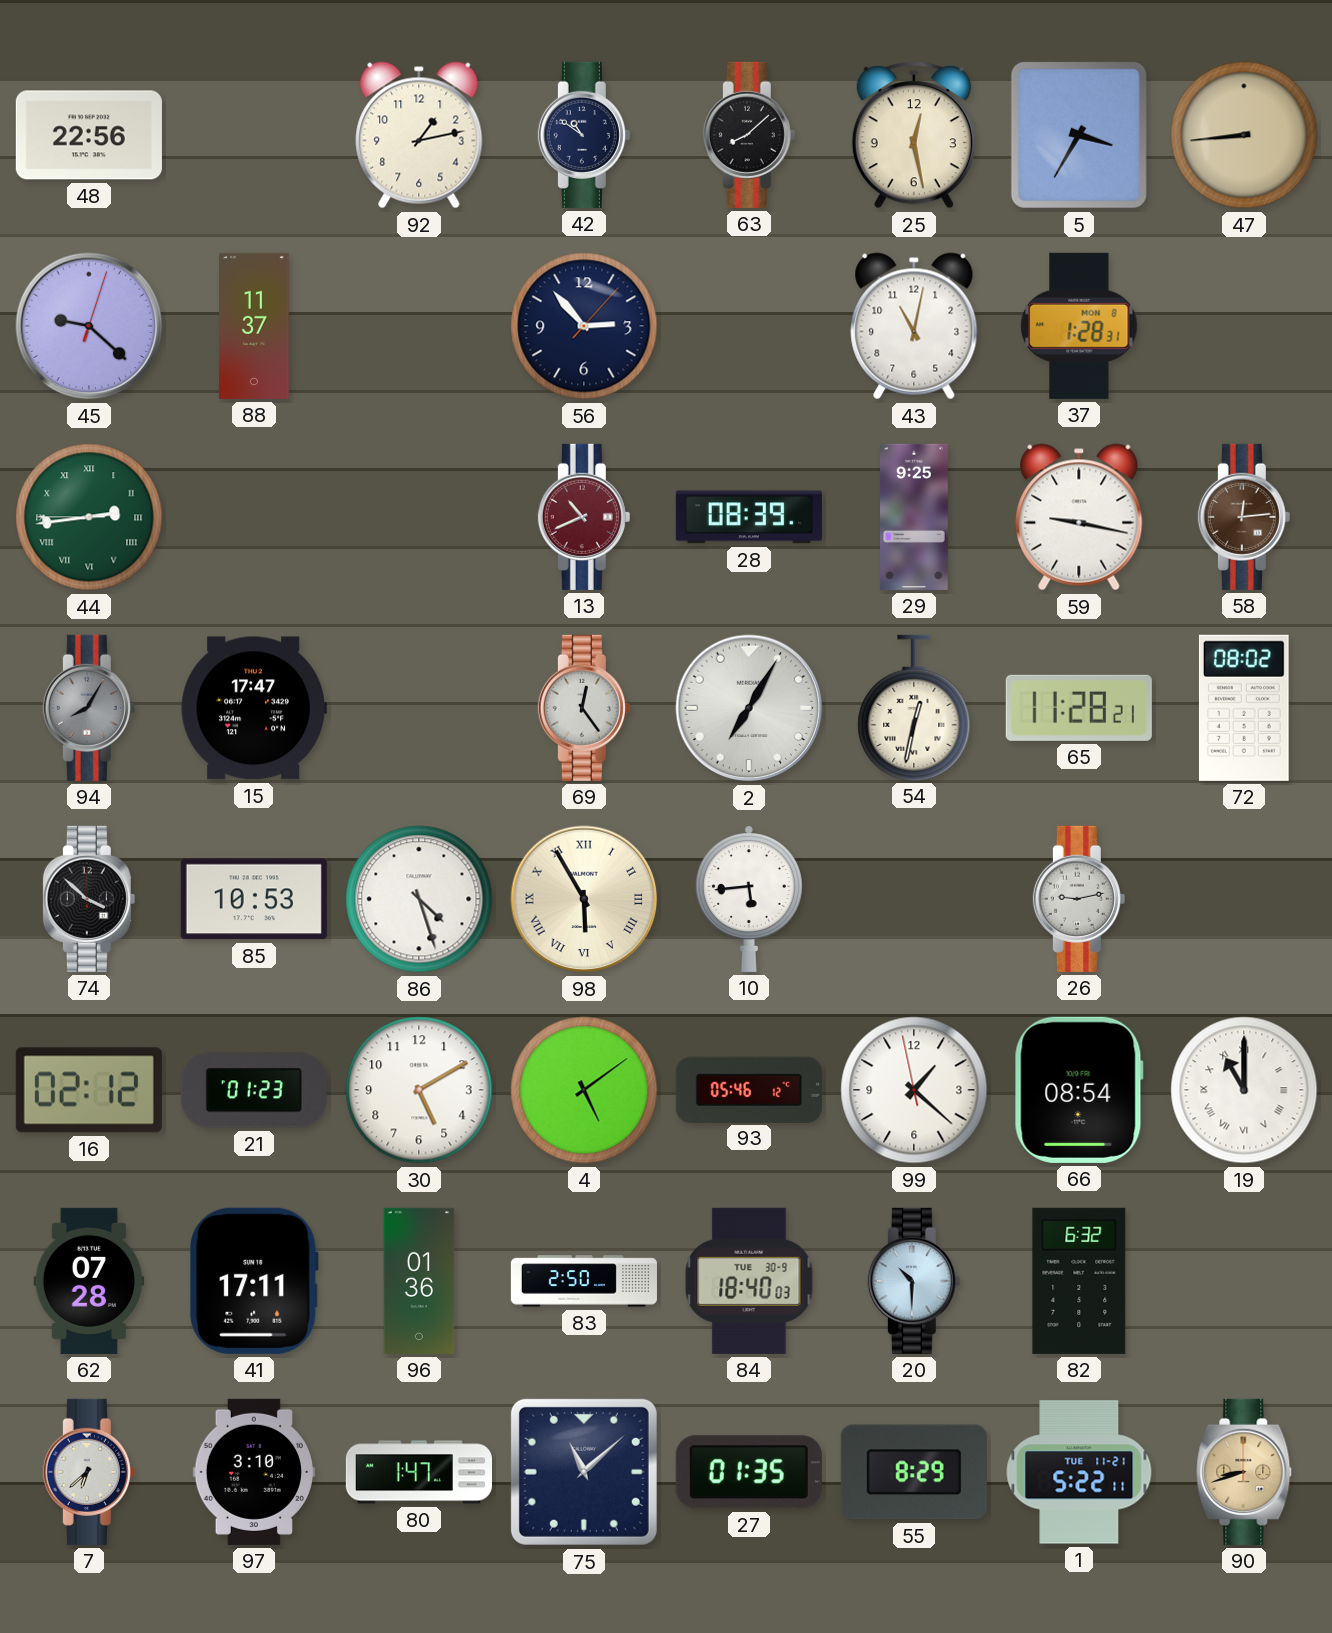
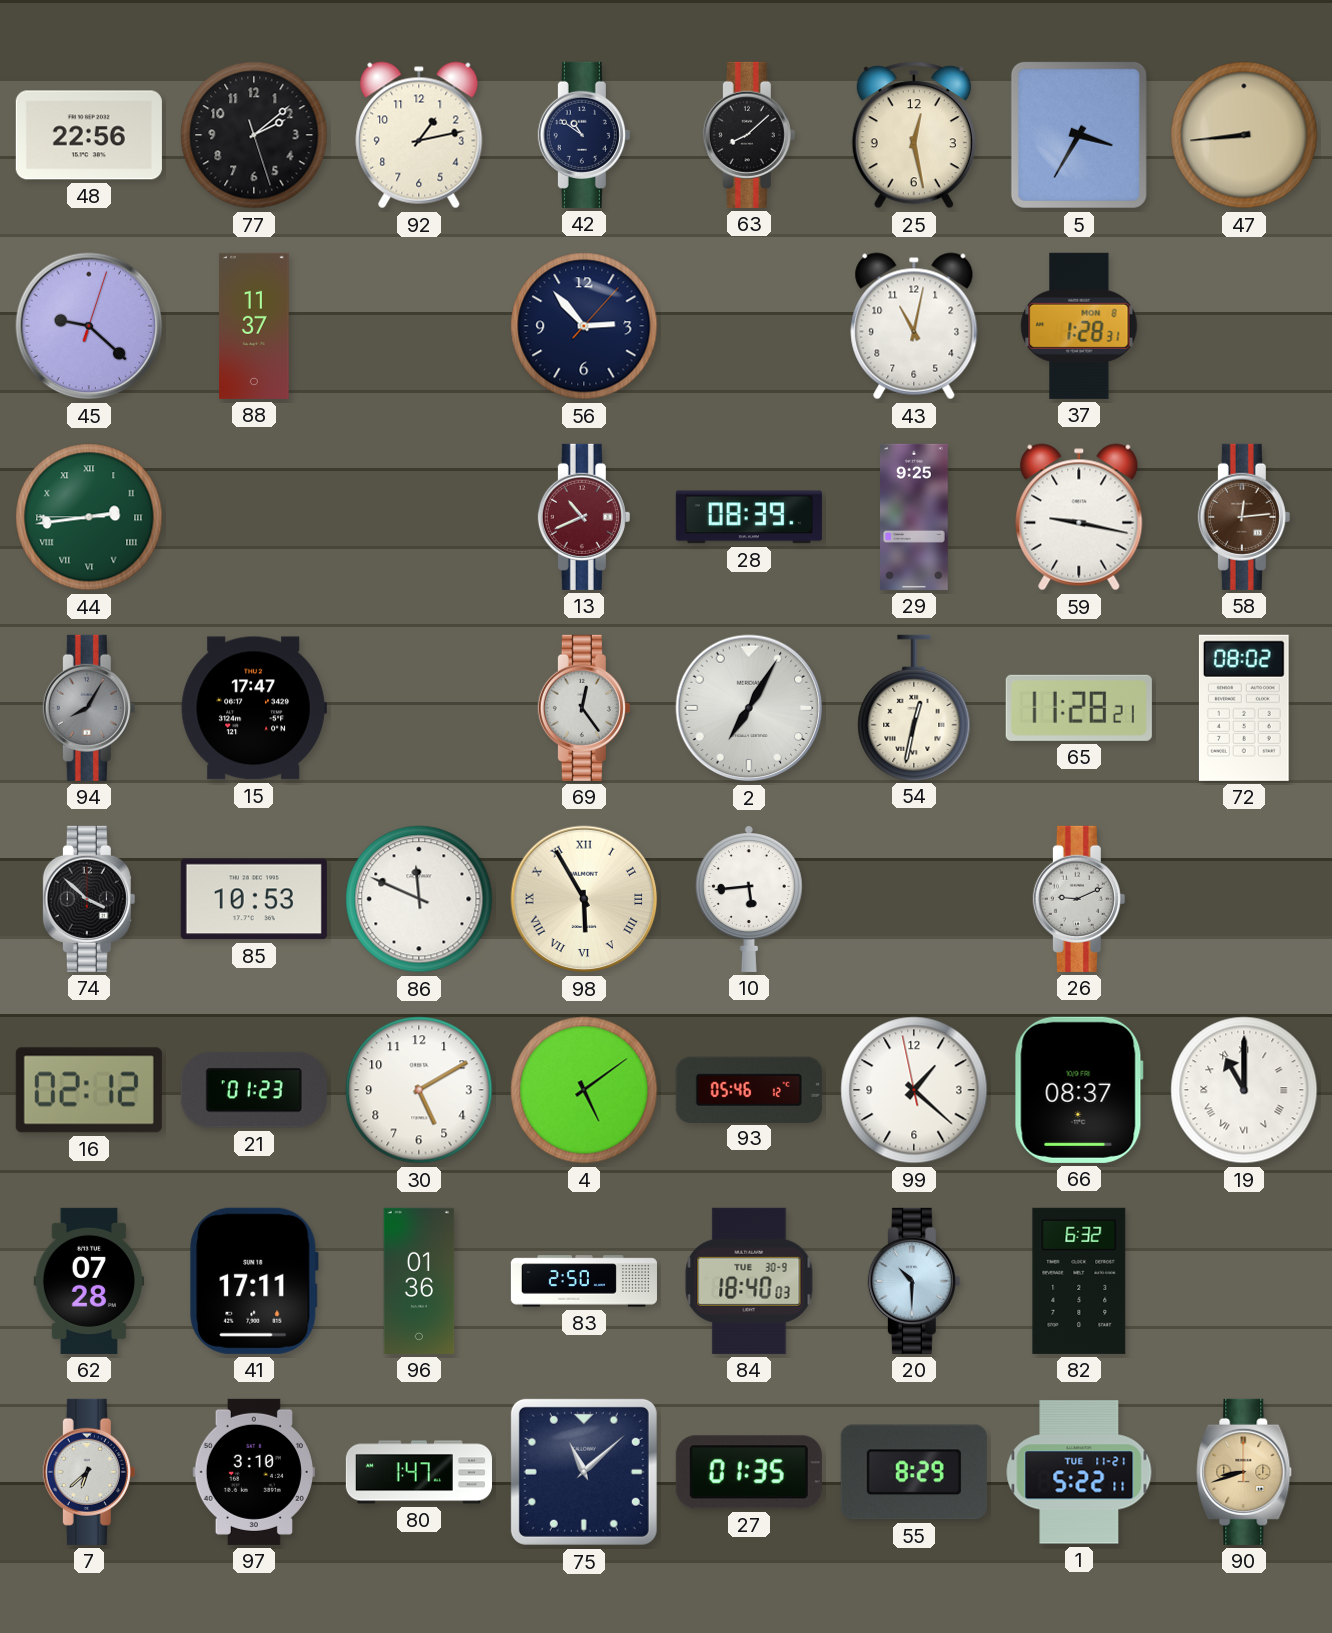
77: none -> 2:08 (254, 135)
86: 4:27 -> 11:49 (419, 899)
26: 9:13 -> 9:11 (1079, 899)
66: 08:54 -> 08:37 (1079, 1090)
